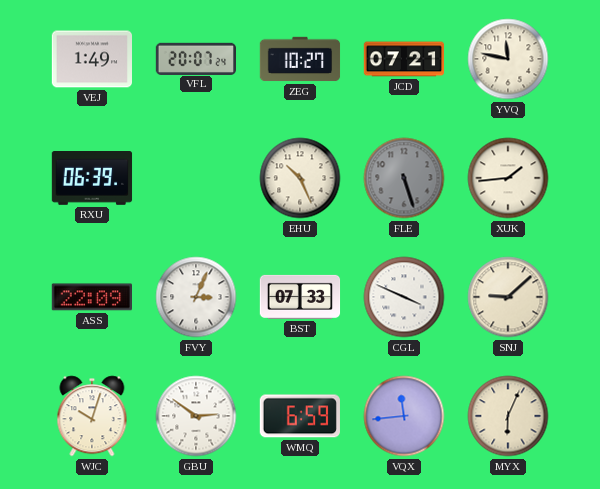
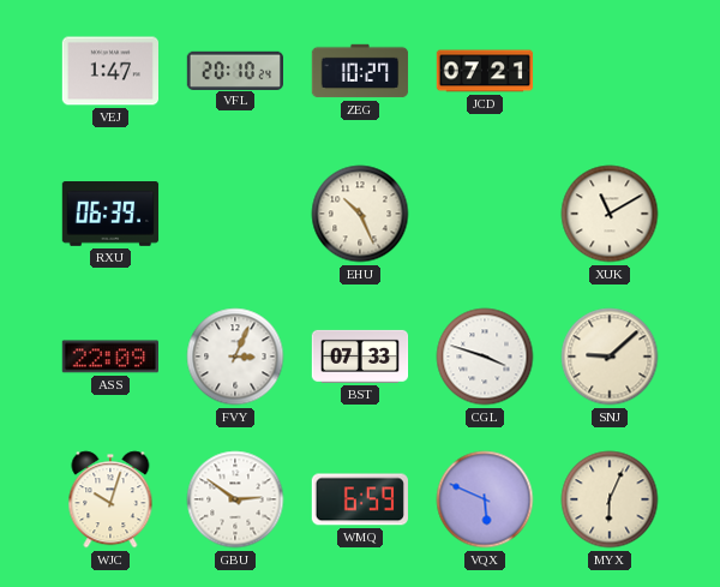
VEJ: 1:49 -> 1:47 (110, 71)
VFL: 20:07 -> 20:10 (235, 70)
YVQ: 11:47 -> none (508, 59)
FLE: 5:27 -> none (404, 178)
XUK: 1:44 -> 11:10 (610, 214)
CGL: 3:49 -> 3:48 (485, 357)
VQX: 11:44 -> 5:49 (485, 499)
